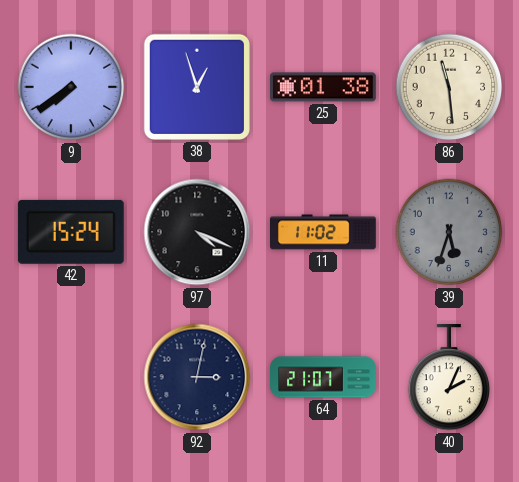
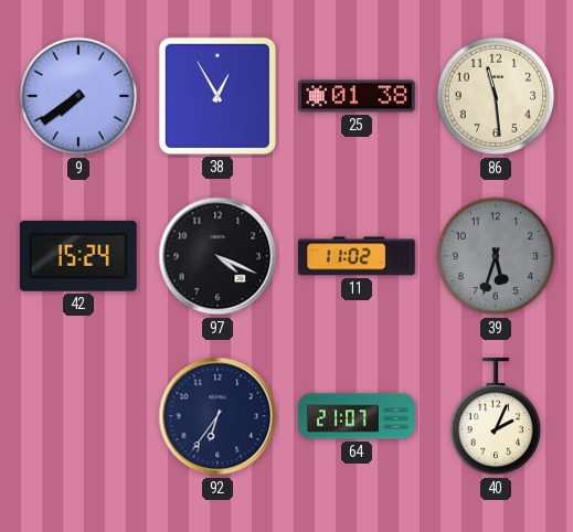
38: 12:57 -> 12:55 (217, 96)
92: 3:02 -> 6:36 (217, 416)
